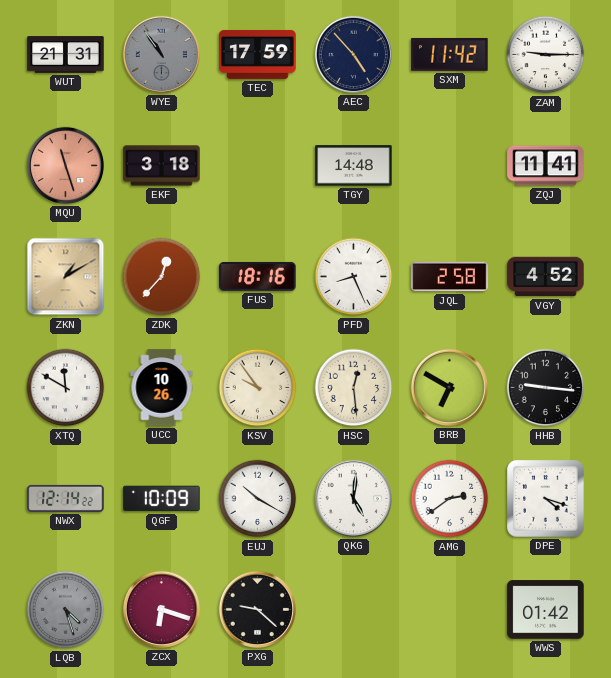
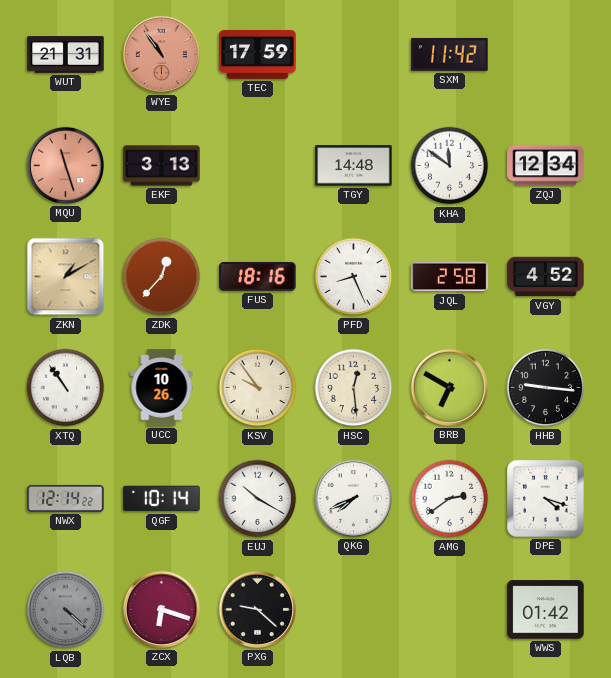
WYE dial: grey -> salmon (161, 54)
AEC: 4:53 -> none (353, 54)
ZAM: 9:15 -> none (546, 55)
EKF: 3:18 -> 3:13 (162, 166)
KHA: none -> 11:51 (450, 166)
ZQJ: 11:41 -> 12:34 (546, 166)
XTQ: 11:50 -> 10:54 (66, 388)
QGF: 10:09 -> 10:14 (162, 499)
QKG: 5:01 -> 7:41 (353, 498)
LQB: 4:27 -> 4:22 (66, 610)
